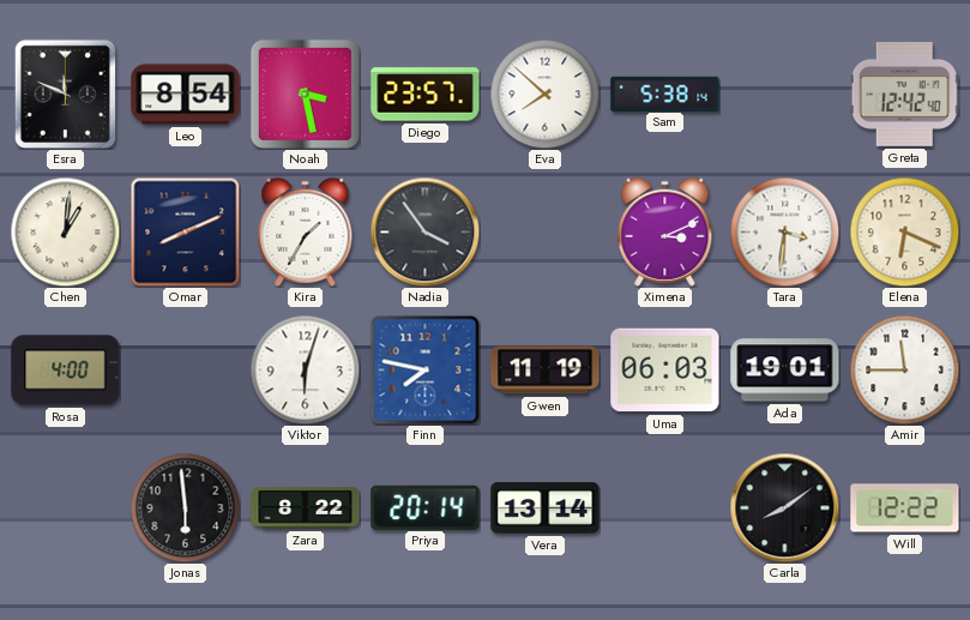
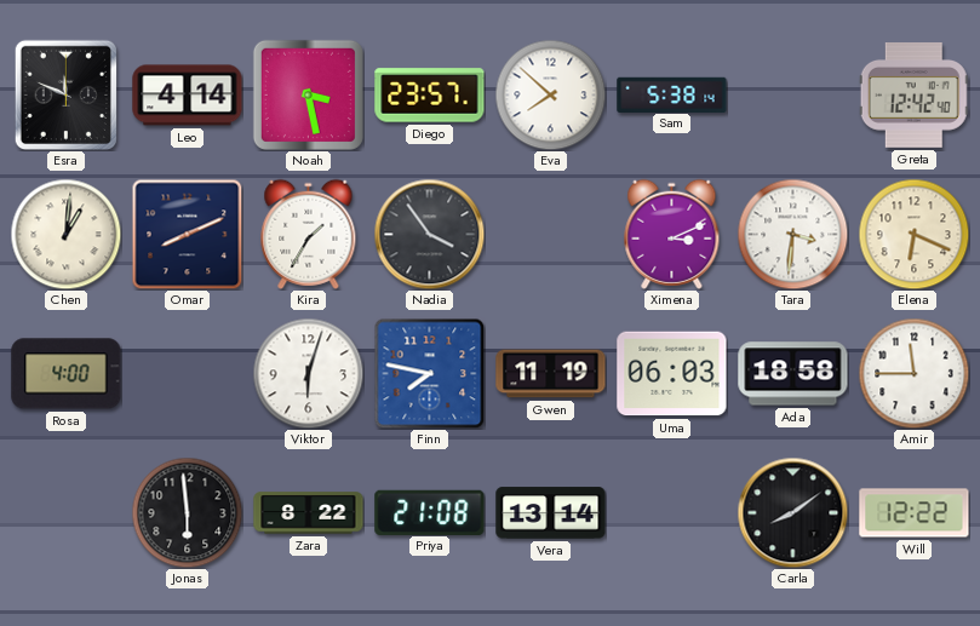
Leo: 8:54 -> 4:14 (188, 96)
Ada: 19:01 -> 18:58 (793, 374)
Priya: 20:14 -> 21:08 (430, 512)
